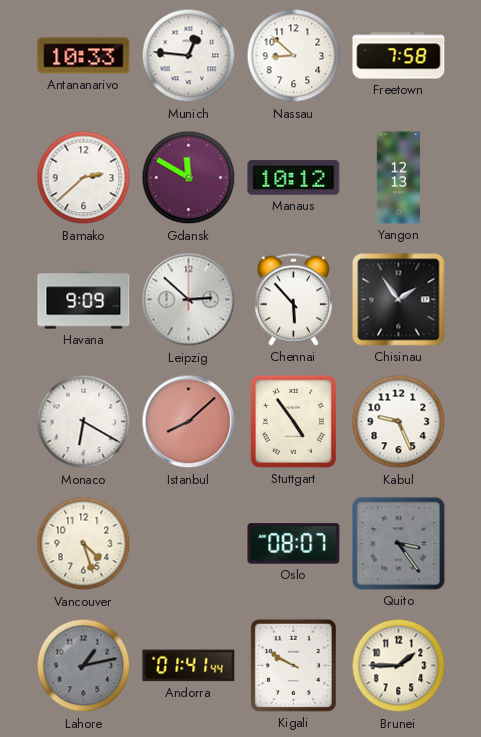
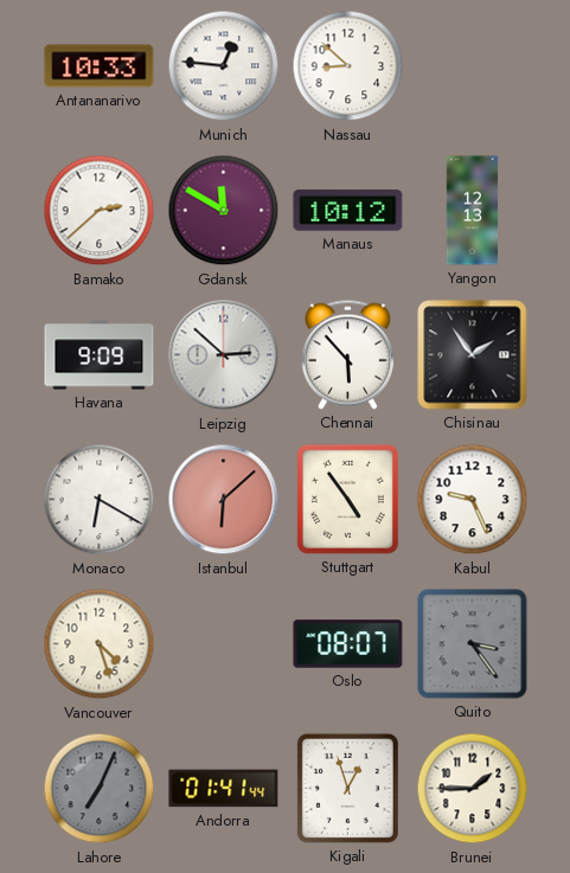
Freetown: 7:58 -> none (399, 56)
Istanbul: 8:08 -> 6:08 (224, 500)
Lahore: 1:13 -> 7:04 (100, 789)
Kigali: 9:50 -> 12:57 (347, 788)
